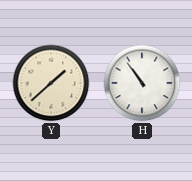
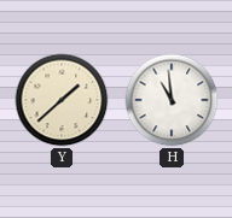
H: 10:54 -> 10:59 (172, 100)
